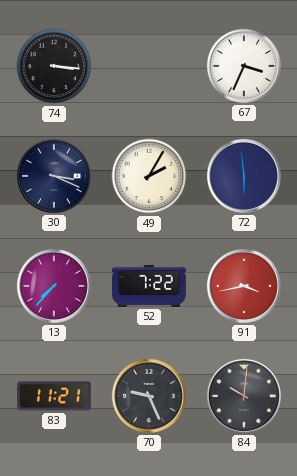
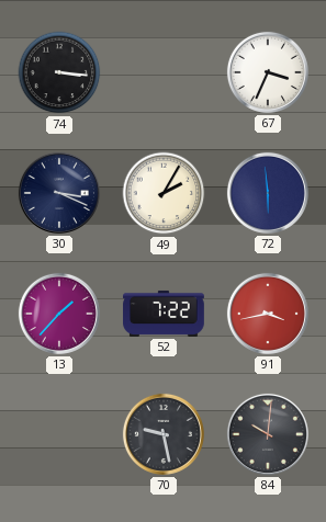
13: 7:37 -> 1:37 (59, 314)
83: 11:21 -> none (54, 396)
70: 9:26 -> 9:28 (164, 434)
